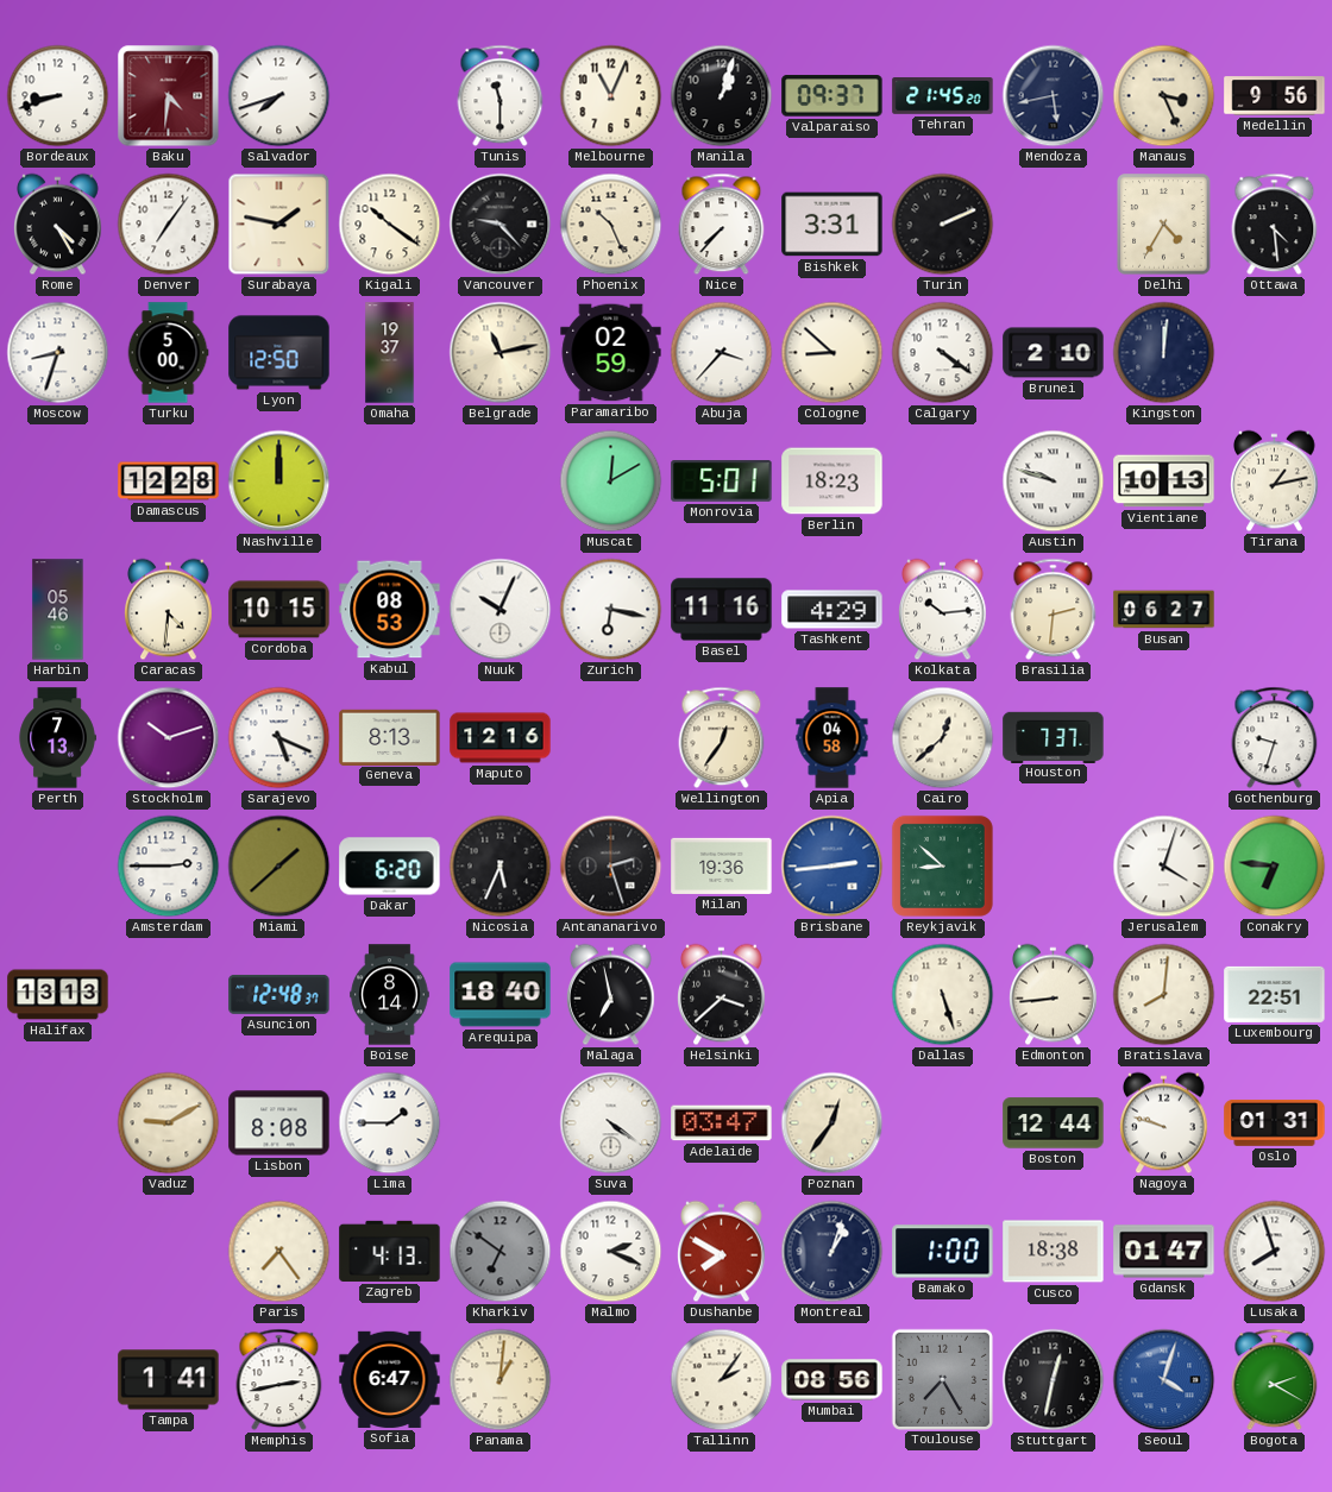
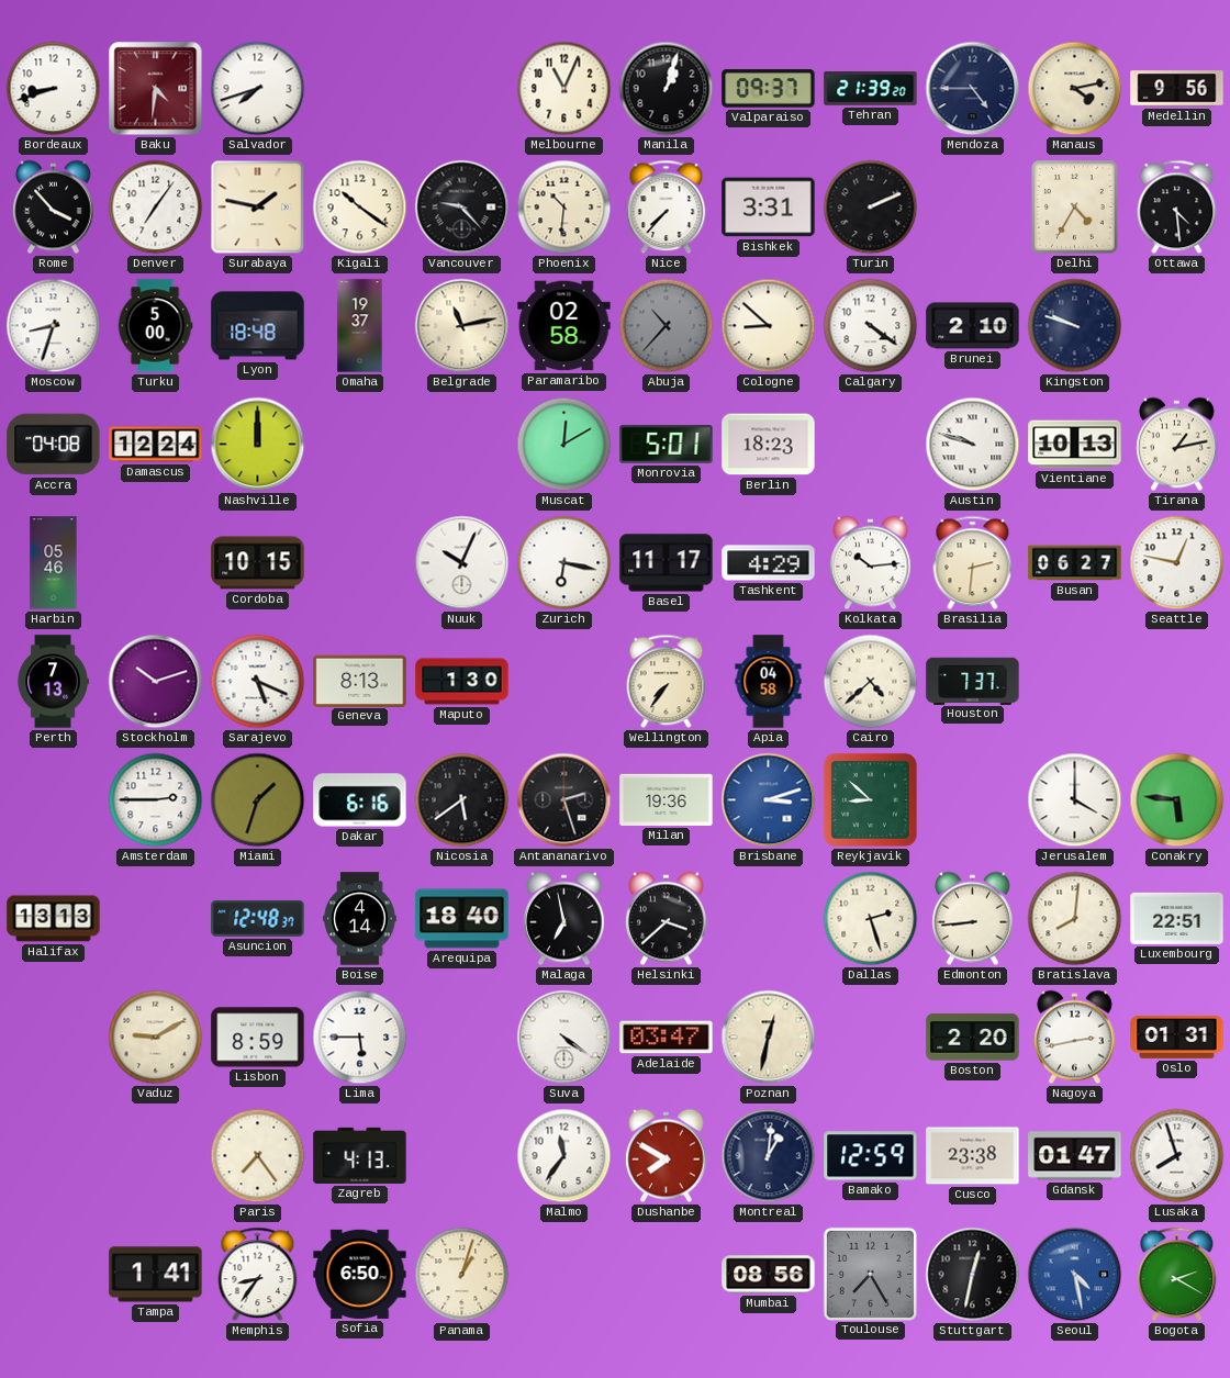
Tunis: 11:30 -> none (501, 96)
Tehran: 21:45 -> 21:39 (871, 89)
Mendoza: 5:43 -> 4:45 (973, 89)
Manaus: 3:26 -> 4:13 (1075, 89)
Rome: 4:25 -> 3:53 (54, 208)
Phoenix: 10:26 -> 10:31 (564, 208)
Lyon: 12:50 -> 18:48 (258, 326)
Paramaribo: 02:59 -> 02:58 (564, 326)
Abuja: 3:37 -> 10:37 (667, 326)
Abuja dial: white -> grey (667, 326)
Kingston: 12:01 -> 9:48 (1075, 326)
Accra: none -> 04:08 (54, 445)
Damascus: 12:28 -> 12:24 (156, 445)
Caracas: 4:31 -> none (169, 610)
Kabul: 08:53 -> none (390, 610)
Basel: 11:16 -> 11:17 (667, 563)
Seattle: none -> 12:47 (1177, 563)
Maputo: 12:16 -> 1:30 (462, 682)
Wellington: 12:36 -> 7:36 (667, 682)
Cairo: 12:38 -> 4:38 (871, 682)
Gothenburg: 9:33 -> none (1275, 738)
Miami: 1:38 -> 1:33 (258, 800)
Dakar: 6:20 -> 6:16 (360, 800)
Nicosia: 5:34 -> 5:39 (462, 800)
Brisbane: 2:44 -> 3:12 (769, 800)
Jerusalem: 4:03 -> 4:00 (1075, 800)
Conakry: 6:46 -> 5:46 (1177, 800)
Boise: 8:14 -> 4:14 (360, 919)
Dallas: 5:27 -> 2:27 (871, 919)
Lisbon: 8:08 -> 8:59 (258, 1038)
Lima: 1:45 -> 5:45 (360, 1038)
Poznan: 12:36 -> 12:32 (769, 1038)
Boston: 12:44 -> 2:20 (973, 1038)
Nagoya: 9:48 -> 2:43 (1075, 1038)
Kharkiv: 6:51 -> none (501, 1252)
Malmo: 2:19 -> 11:36 (564, 1156)
Montreal: 1:03 -> 1:01 (769, 1156)
Bamako: 1:00 -> 12:59 (871, 1156)
Cusco: 18:38 -> 23:38 (973, 1156)
Memphis: 2:43 -> 8:36 (258, 1275)
Sofia: 6:47 -> 6:50 (360, 1274)
Panama: 1:01 -> 1:03 (462, 1275)
Tallinn: 2:06 -> none (722, 1380)
Seoul: 4:03 -> 4:28 (1075, 1275)
